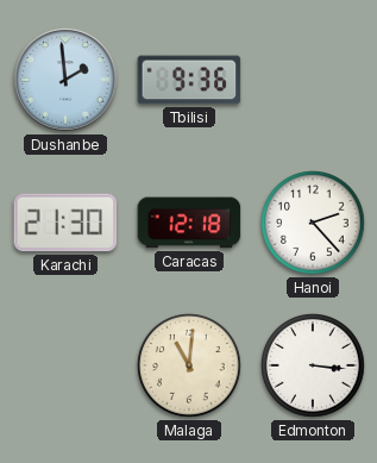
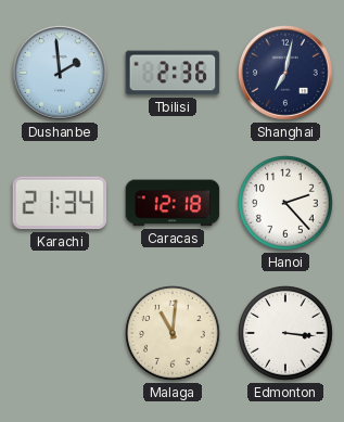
Tbilisi: 9:36 -> 2:36 (173, 73)
Shanghai: none -> 7:02 (285, 73)
Karachi: 21:30 -> 21:34 (60, 203)
